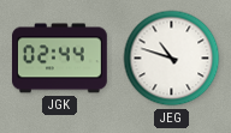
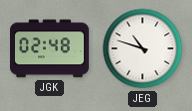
JGK: 02:44 -> 02:48 (50, 49)
